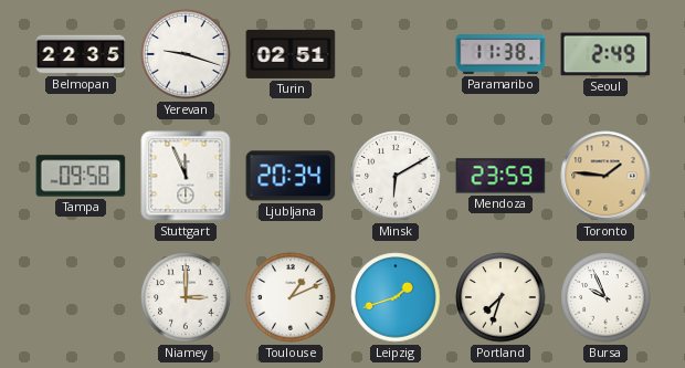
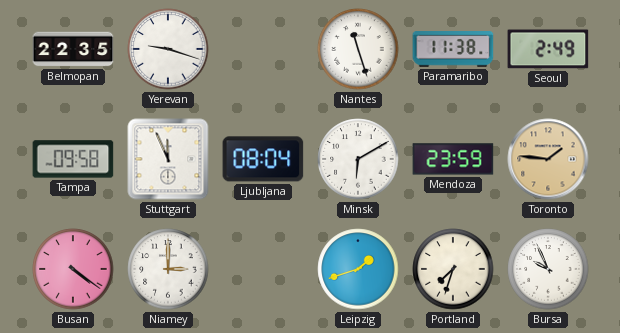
Turin: 02:51 -> none (291, 54)
Nantes: none -> 11:27 (358, 49)
Ljubljana: 20:34 -> 08:04 (263, 159)
Busan: none -> 4:21 (73, 269)
Toulouse: 1:11 -> none (291, 297)
